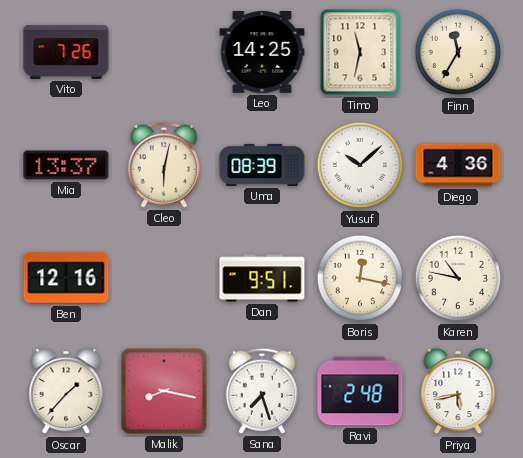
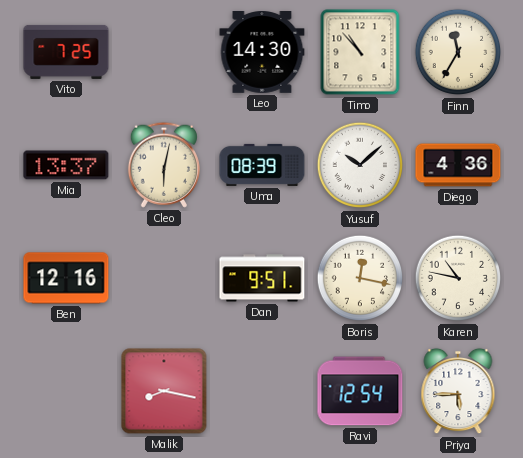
Vito: 7:26 -> 7:25 (66, 52)
Leo: 14:25 -> 14:30 (262, 53)
Timo: 11:32 -> 10:53 (360, 52)
Oscar: 1:37 -> none (66, 391)
Sana: 7:27 -> none (262, 391)
Ravi: 2:48 -> 12:54 (360, 391)
Priya: 5:43 -> 5:45 (458, 391)
